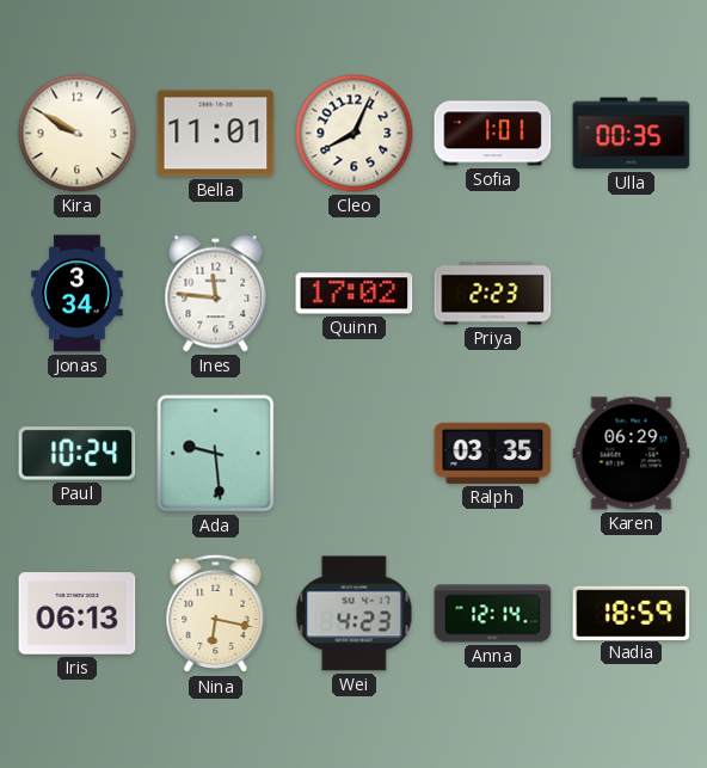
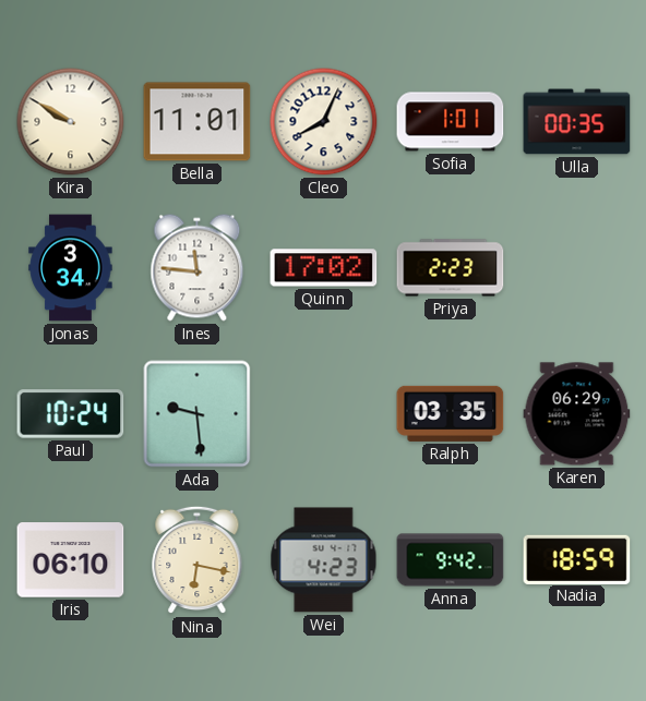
Iris: 06:13 -> 06:10 (71, 560)
Anna: 12:14 -> 9:42 (451, 560)
